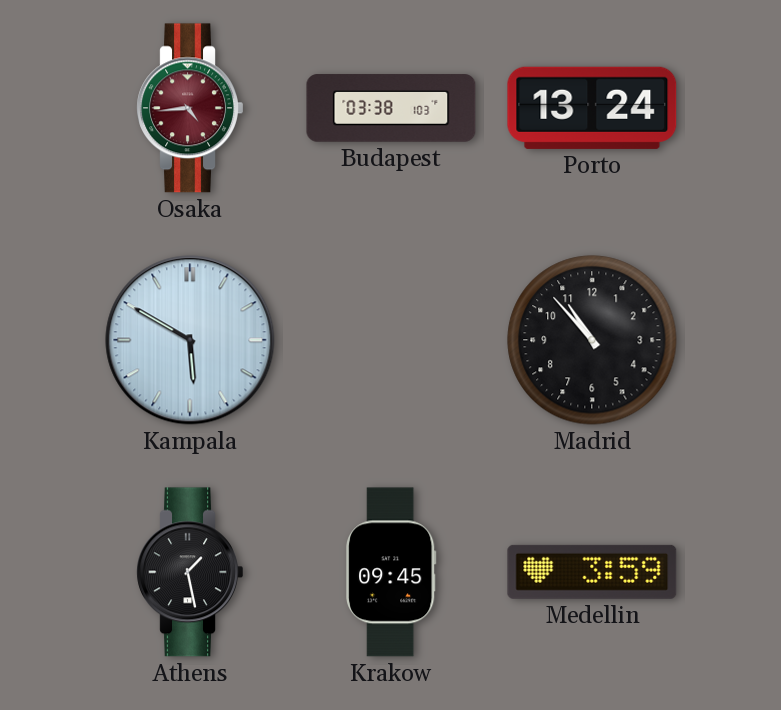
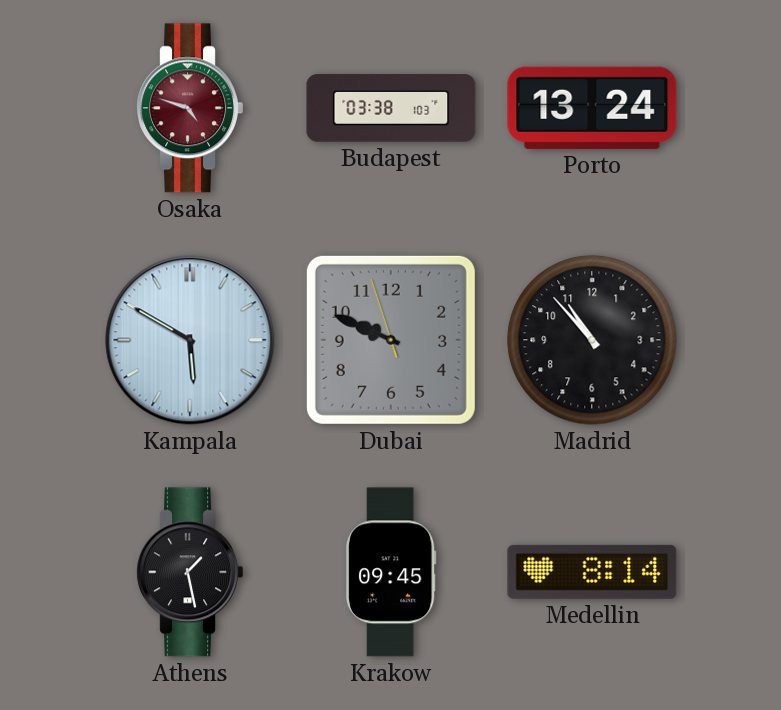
Osaka: 4:44 -> 4:48 (190, 108)
Dubai: none -> 9:48 (391, 340)
Medellin: 3:59 -> 8:14 (592, 572)
